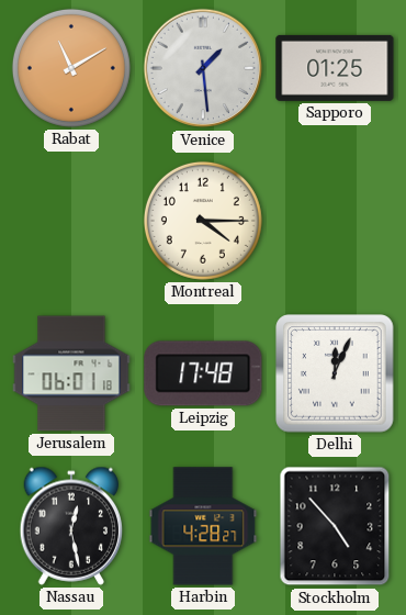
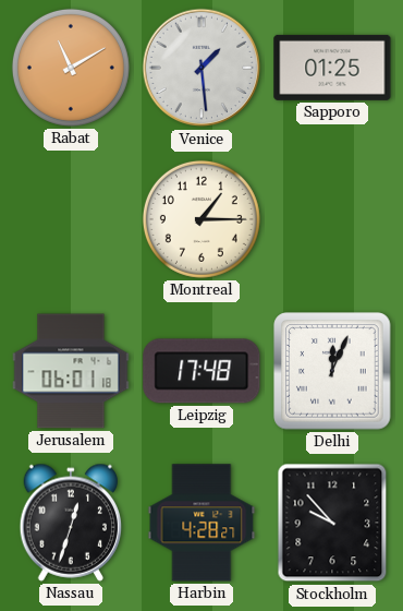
Montreal: 4:15 -> 1:15 (201, 219)
Nassau: 12:28 -> 12:33 (71, 523)
Stockholm: 4:53 -> 9:53 (332, 523)
